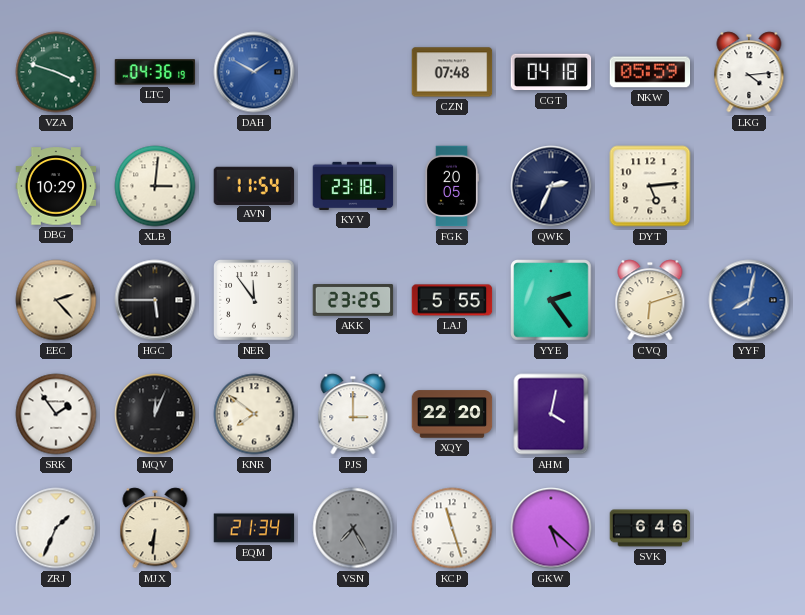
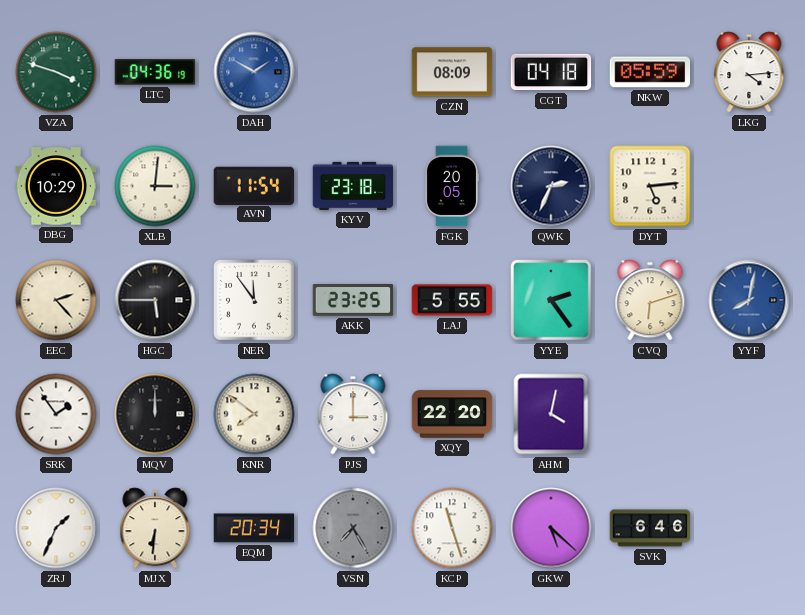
CZN: 07:48 -> 08:09 (452, 72)
MQV: 12:04 -> 12:00 (155, 414)
EQM: 21:34 -> 20:34 (254, 528)
